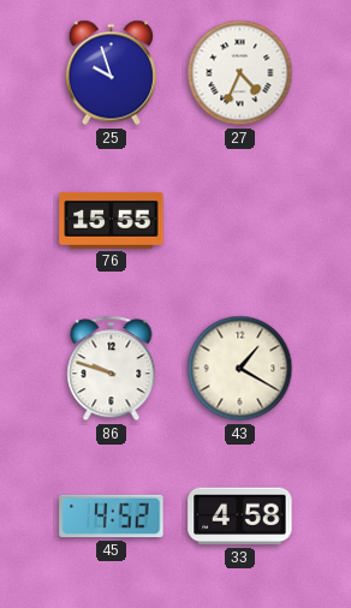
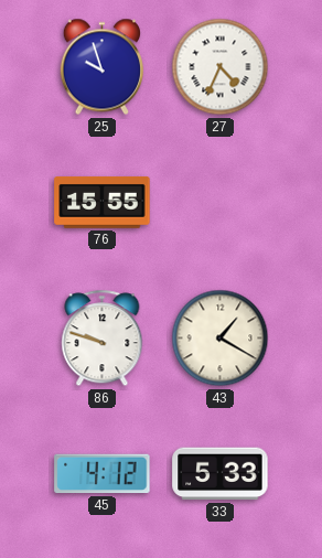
45: 4:52 -> 4:12 (103, 474)
33: 4:58 -> 5:33 (221, 474)
